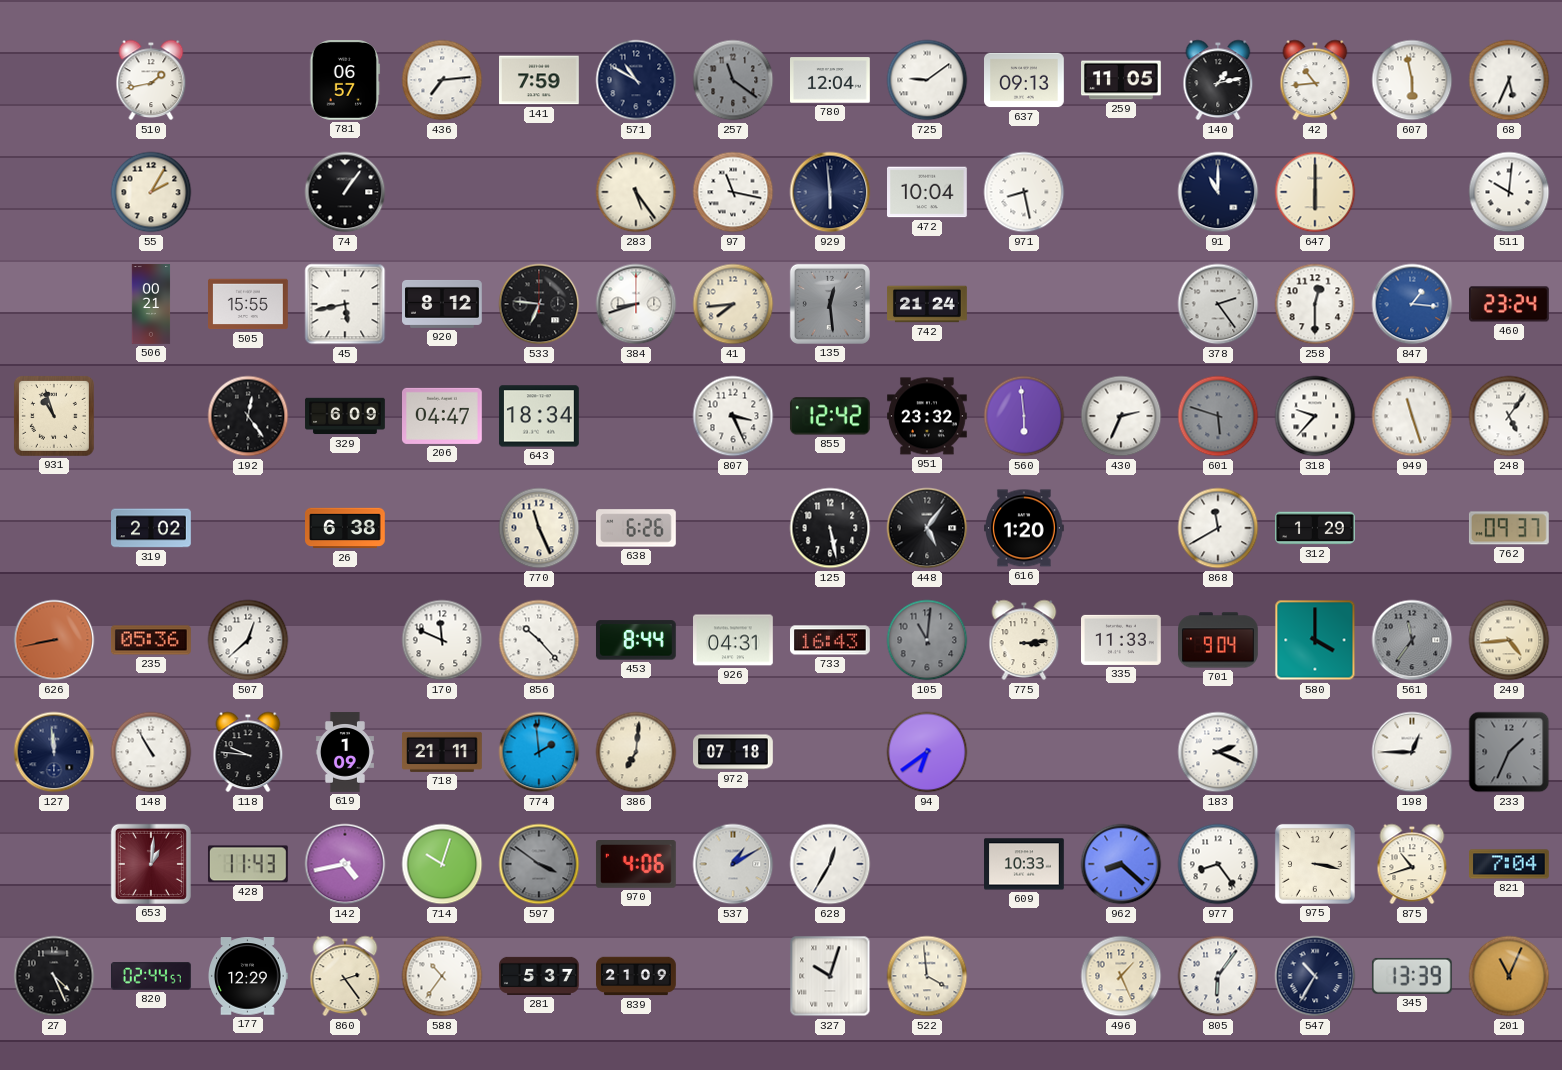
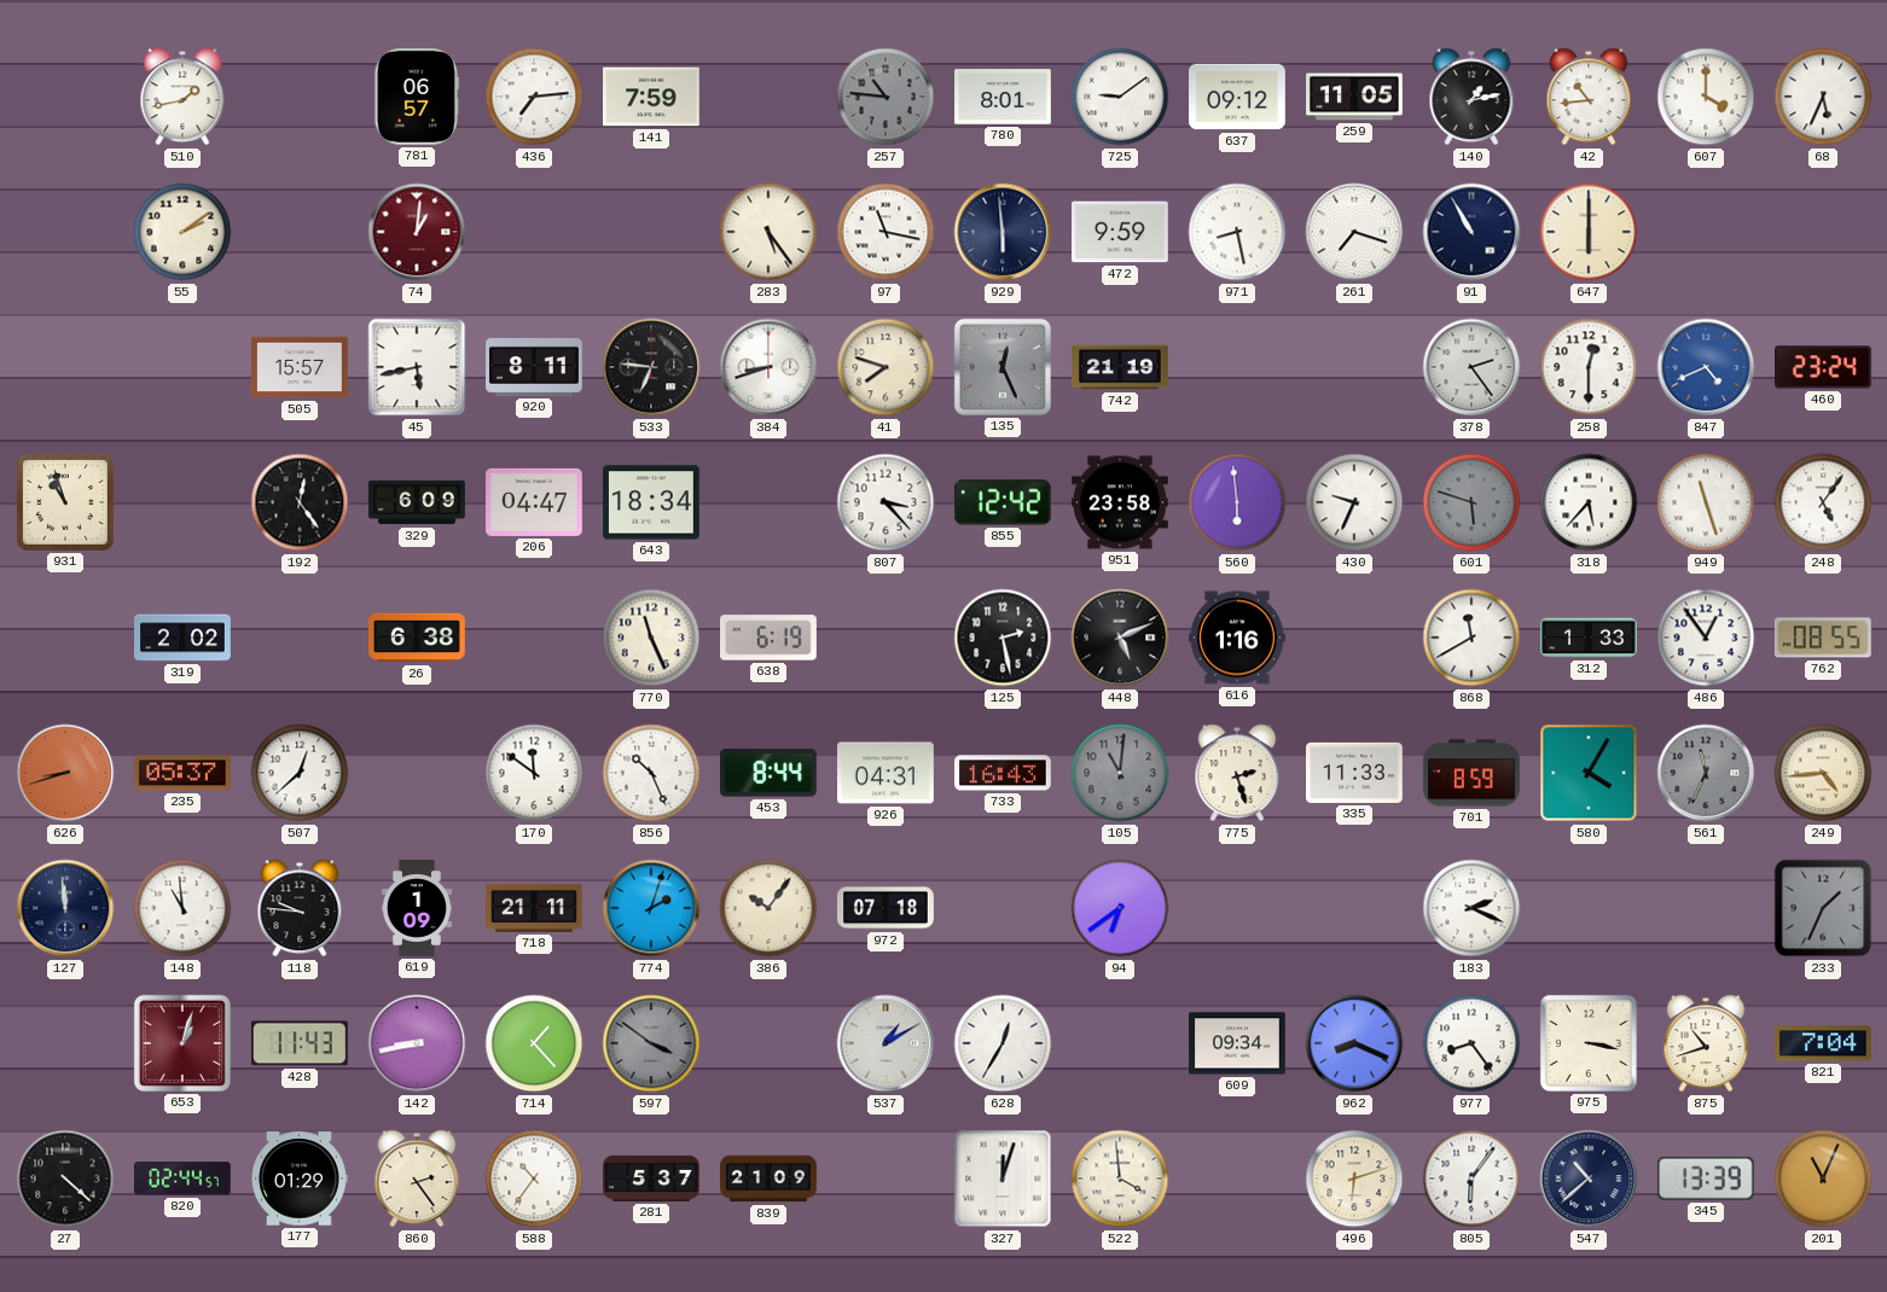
571: 10:50 -> none (636, 80)
257: 11:21 -> 10:46 (886, 97)
780: 12:04 -> 8:01 (1004, 97)
637: 09:13 -> 09:12 (1238, 97)
607: 5:58 -> 4:00 (1706, 97)
55: 2:05 -> 2:09 (182, 232)
74: 1:06 -> 1:01 (417, 232)
74 dial: black -> burgundy (417, 232)
472: 10:04 -> 9:59 (1121, 232)
261: none -> 7:18 (1354, 232)
91: 11:00 -> 10:55 (1471, 232)
511: 10:01 -> none (1509, 192)
506: 00:21 -> none (151, 304)
505: 15:55 -> 15:57 (301, 367)
920: 8:12 -> 8:11 (535, 367)
41: 7:44 -> 7:48 (886, 367)
135: 12:29 -> 12:26 (1003, 367)
742: 21:24 -> 21:19 (1120, 367)
847: 1:16 -> 4:41 (1706, 367)
807: 3:26 -> 3:23 (886, 502)
951: 23:32 -> 23:58 (1121, 502)
430: 2:34 -> 9:34 (1354, 502)
318: 9:37 -> 5:37 (1589, 502)
638: 6:26 -> 6:19 (770, 638)
125: 5:28 -> 2:28 (1003, 638)
448: 5:06 -> 5:11 (1120, 638)
616: 1:20 -> 1:16 (1238, 638)
312: 1:29 -> 1:33 (1590, 638)
486: none -> 12:54 (1706, 638)
762: 09:37 -> 08:55 (1823, 638)
626: 8:43 -> 8:42 (65, 773)
235: 05:36 -> 05:37 (184, 773)
170: 11:49 -> 11:51 (534, 773)
856: 10:23 -> 10:26 (651, 773)
775: 3:14 -> 2:27 (1237, 773)
701: 9:04 -> 8:59 (1473, 773)
580: 4:00 -> 4:05 (1589, 773)
561: 11:36 -> 11:34 (1706, 773)
148: 10:55 -> 10:59 (182, 908)
774: 1:59 -> 2:03 (651, 908)
386: 7:01 -> 10:06 (768, 908)
198: 12:45 -> none (1412, 752)
653: 1:01 -> 1:03 (182, 1043)
142: 4:43 -> 8:43 (417, 1043)
714: 10:03 -> 1:23 (534, 1043)
970: 4:06 -> none (636, 865)
609: 10:33 -> 09:34 (1238, 1043)
962: 8:22 -> 8:19 (1354, 1043)
27: 4:26 -> 4:22 (65, 1178)
177: 12:29 -> 01:29 (300, 1178)
327: 10:03 -> 12:03 (1003, 1178)
496: 1:26 -> 6:12 (1354, 1178)
547: 10:35 -> 10:38 (1589, 1178)
